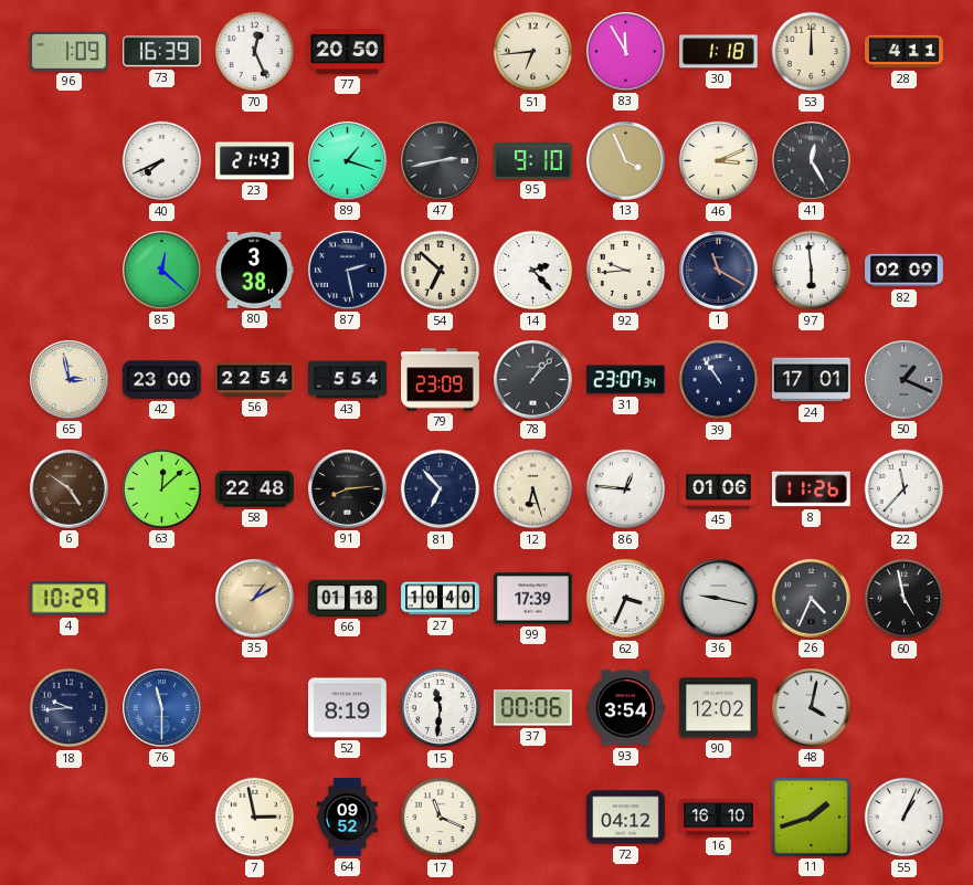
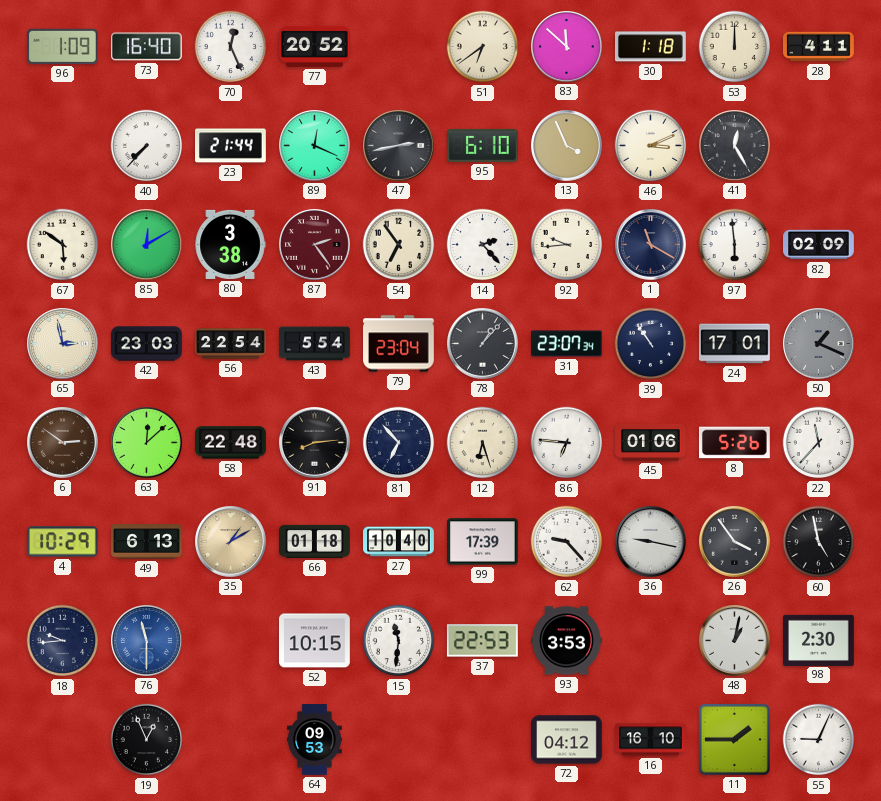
73: 16:39 -> 16:40 (146, 47)
77: 20:50 -> 20:52 (315, 46)
51: 6:44 -> 6:39 (483, 47)
83: 11:55 -> 11:52 (567, 47)
40: 7:41 -> 7:37 (147, 146)
23: 21:43 -> 21:44 (231, 146)
89: 1:18 -> 12:19 (315, 146)
95: 9:10 -> 6:10 (483, 145)
67: none -> 5:51 (63, 245)
85: 12:22 -> 12:10 (147, 245)
87: 2:28 -> 2:24 (315, 245)
87 dial: navy -> burgundy (315, 245)
54: 6:52 -> 6:54 (399, 245)
42: 23:00 -> 23:03 (147, 344)
79: 23:09 -> 23:04 (399, 344)
6: 4:51 -> 2:51 (63, 443)
86: 12:46 -> 6:46 (567, 443)
8: 11:26 -> 5:26 (735, 443)
49: none -> 6:13 (147, 542)
62: 3:34 -> 9:23 (567, 542)
26: 4:34 -> 3:54 (735, 542)
52: 8:19 -> 10:15 (315, 641)
37: 00:06 -> 22:53 (482, 641)
93: 3:54 -> 3:53 (567, 641)
90: 12:02 -> none (719, 708)
48: 4:02 -> 1:02 (735, 641)
98: none -> 2:30 (819, 640)
19: none -> 12:56 (147, 740)
7: 2:58 -> none (255, 818)
64: 09:52 -> 09:53 (315, 740)
17: 11:19 -> none (441, 818)
11: 1:42 -> 1:45 (734, 739)
55: 1:04 -> 9:04 (819, 740)
